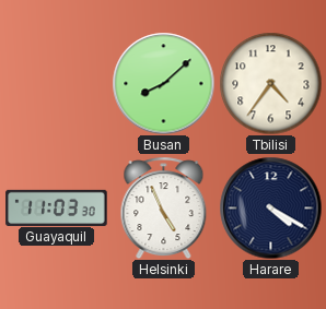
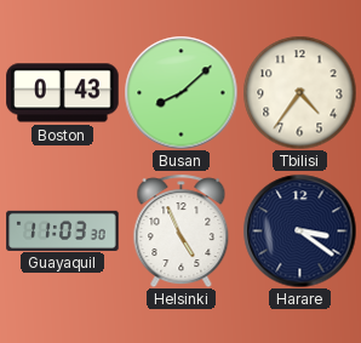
Boston: none -> 0:43 (63, 93)
Harare: 4:20 -> 3:21 (299, 230)
